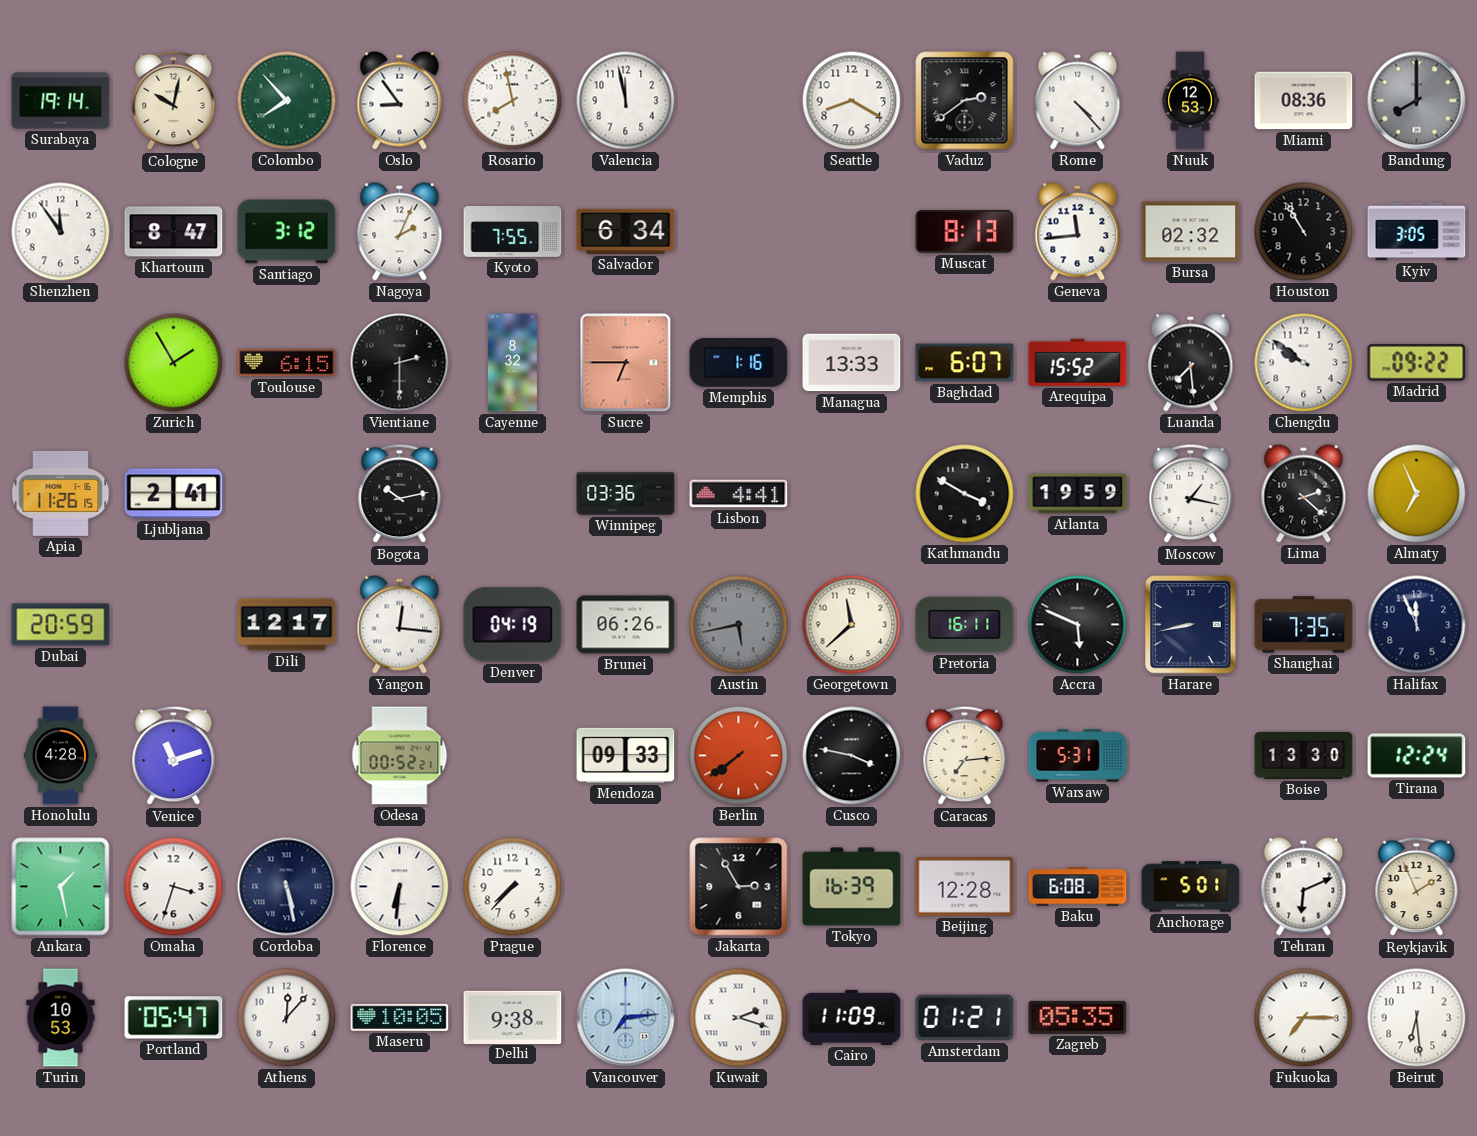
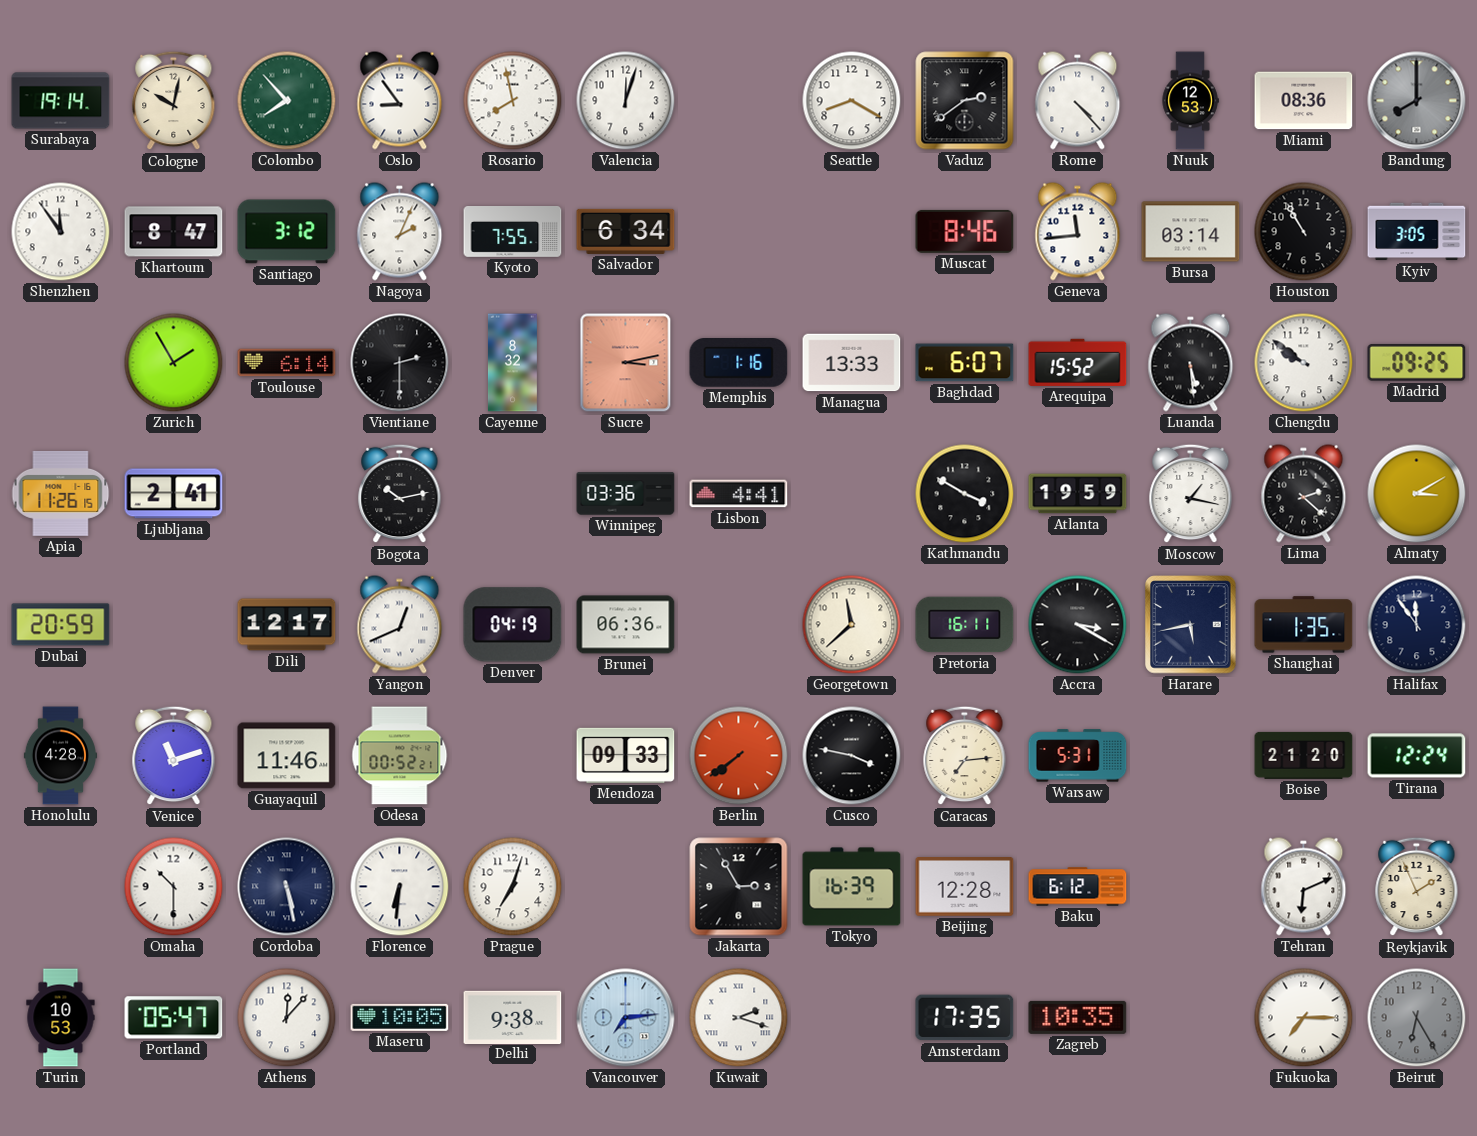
Valencia: 11:58 -> 12:03 (626, 101)
Muscat: 8:13 -> 8:46 (965, 231)
Bursa: 02:32 -> 03:14 (1191, 232)
Toulouse: 6:15 -> 6:14 (287, 363)
Sucre: 6:45 -> 3:13 (626, 363)
Luanda: 7:29 -> 5:29 (1191, 363)
Madrid: 09:22 -> 09:25 (1417, 362)
Almaty: 6:56 -> 3:10 (1417, 494)
Yangon: 12:16 -> 12:41 (400, 625)
Brunei: 06:26 -> 06:36 (626, 625)
Austin: 5:43 -> none (739, 625)
Accra: 5:49 -> 3:20 (1078, 625)
Harare: 8:43 -> 5:43 (1191, 625)
Shanghai: 7:35 -> 1:35 (1304, 625)
Halifax: 11:56 -> 11:54 (1417, 625)
Guayaquil: none -> 11:46 (287, 756)
Boise: 13:30 -> 21:20 (1304, 755)
Ankara: 1:28 -> none (61, 887)
Omaha: 3:33 -> 10:30 (174, 887)
Prague: 7:37 -> 7:03 (513, 887)
Baku: 6:08 -> 6:12 (1078, 887)
Anchorage: 5:01 -> none (1191, 887)
Cairo: 11:09 -> none (852, 1017)
Amsterdam: 01:21 -> 17:35 (965, 1018)
Zagreb: 05:35 -> 10:35 (1078, 1017)
Beirut: 6:29 -> 6:25 (1417, 1018)
Beirut dial: white -> grey (1417, 1018)
